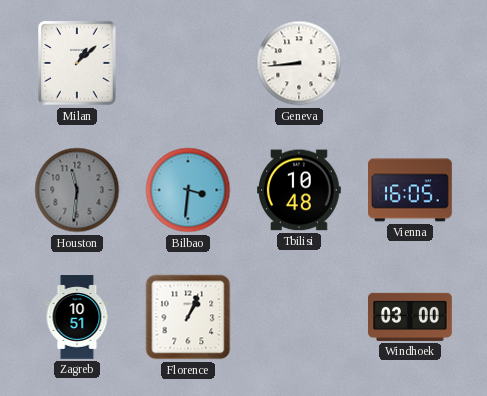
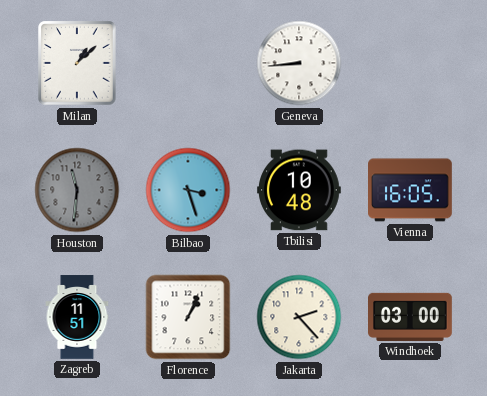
Bilbao: 3:31 -> 3:27 (188, 190)
Zagreb: 10:51 -> 11:51 (77, 317)
Jakarta: none -> 2:23 (299, 317)
